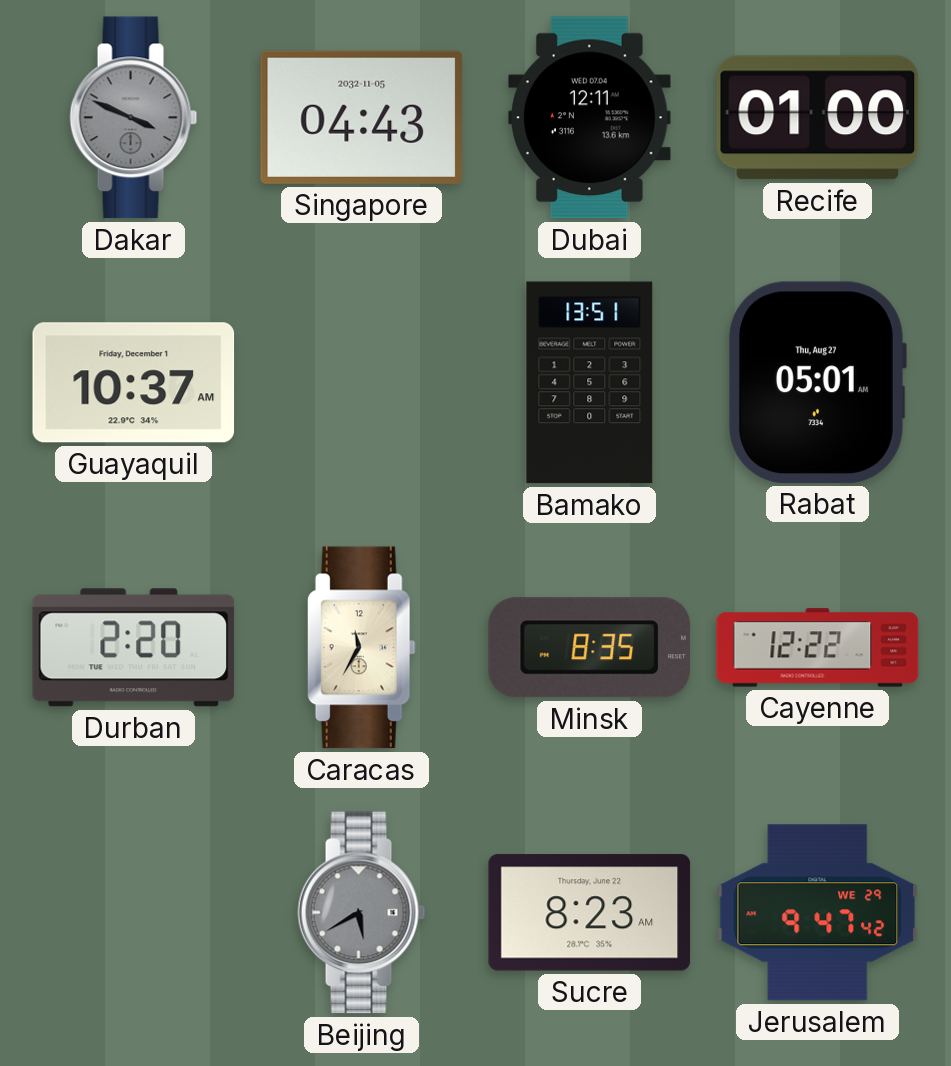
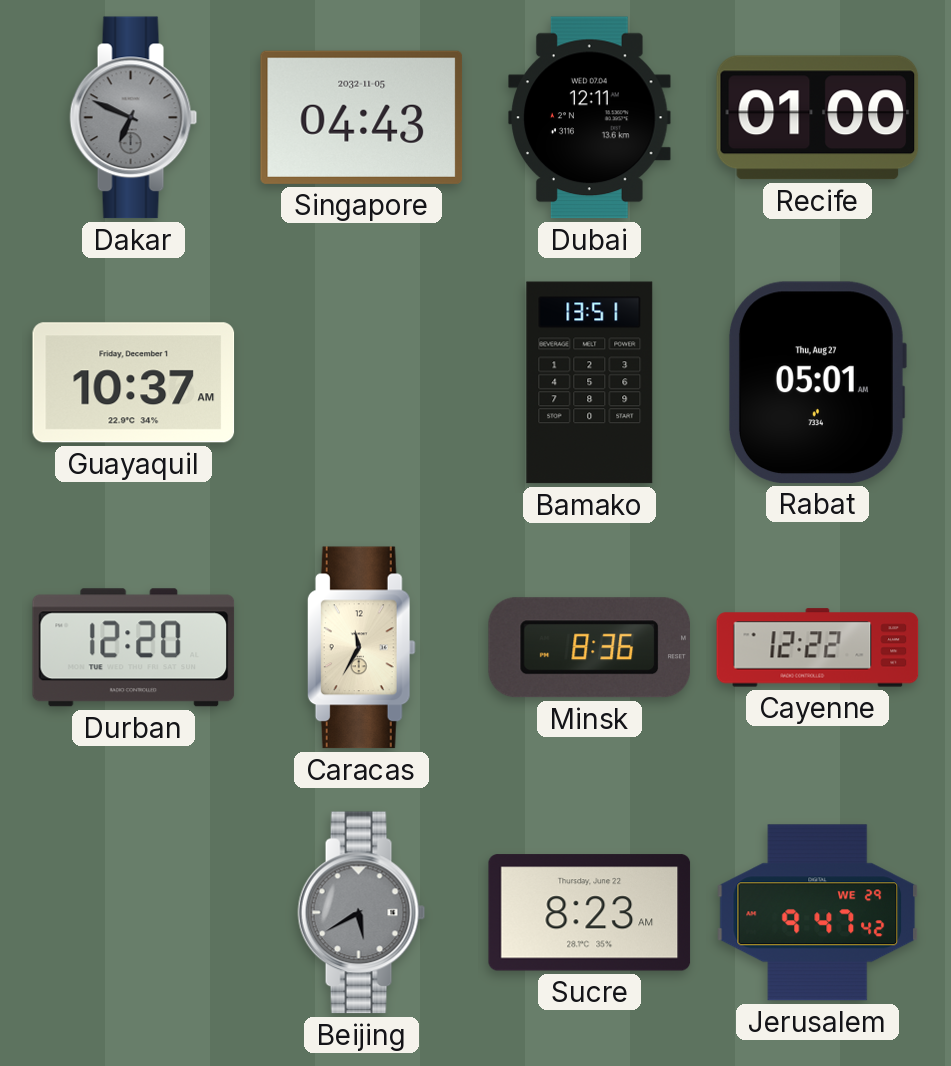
Dakar: 3:49 -> 6:49 (134, 118)
Durban: 2:20 -> 12:20 (134, 648)
Minsk: 8:35 -> 8:36 (589, 648)
